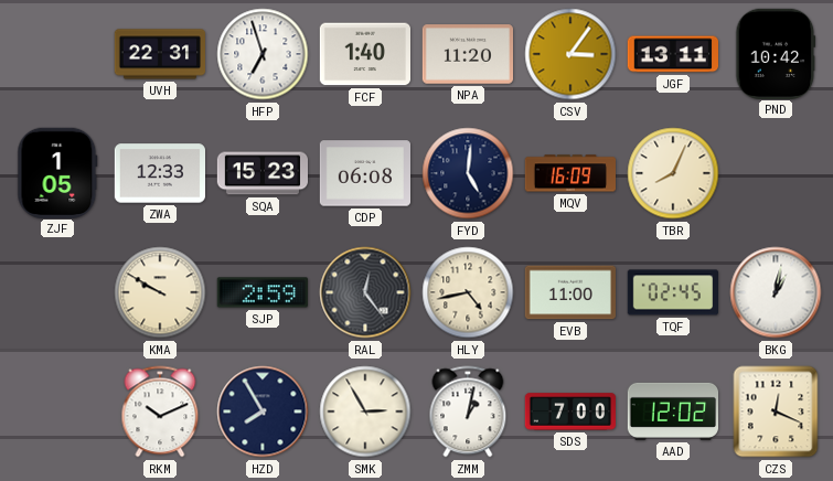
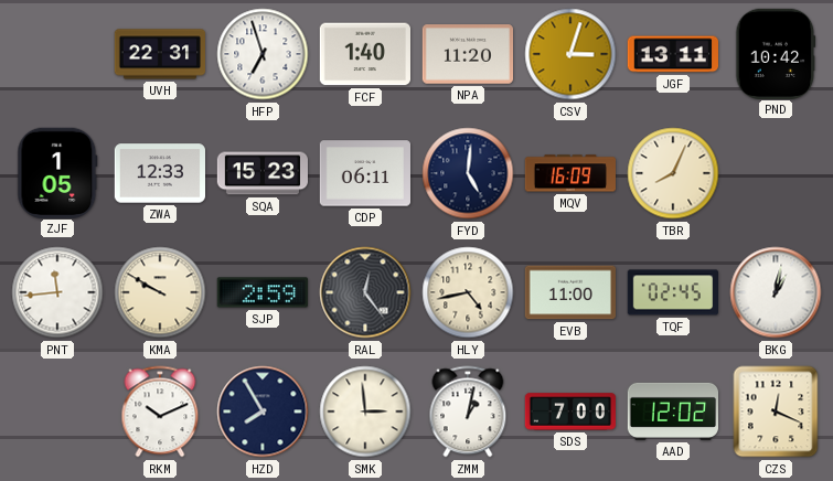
CSV: 3:06 -> 3:03 (570, 54)
CDP: 06:08 -> 06:11 (364, 173)
PNT: none -> 11:44 (57, 292)
SMK: 2:55 -> 2:59 (365, 411)
